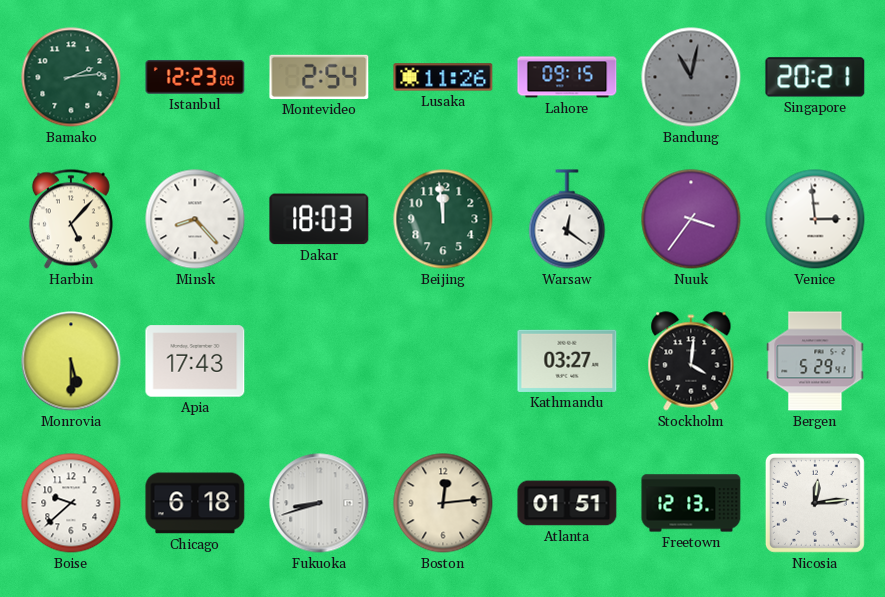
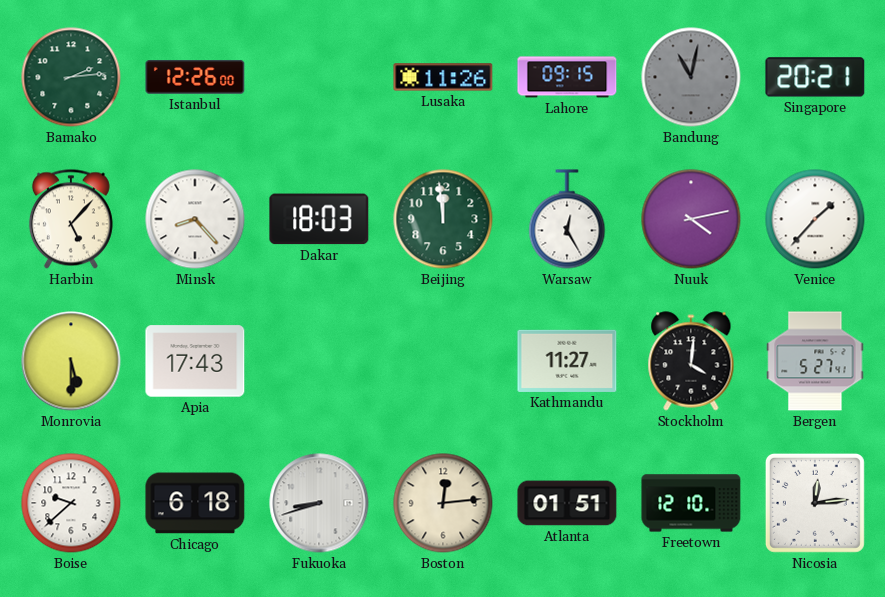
Istanbul: 12:23 -> 12:26 (195, 77)
Montevideo: 2:54 -> none (319, 77)
Warsaw: 12:21 -> 12:25 (567, 219)
Nuuk: 3:36 -> 4:13 (691, 219)
Venice: 2:59 -> 1:37 (815, 219)
Kathmandu: 03:27 -> 11:27 (567, 361)
Bergen: 5:29 -> 5:27 (815, 361)
Freetown: 12:13 -> 12:10 (691, 503)
